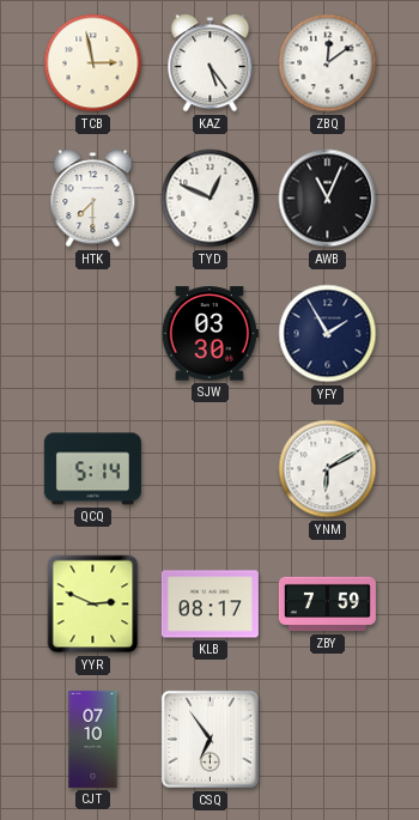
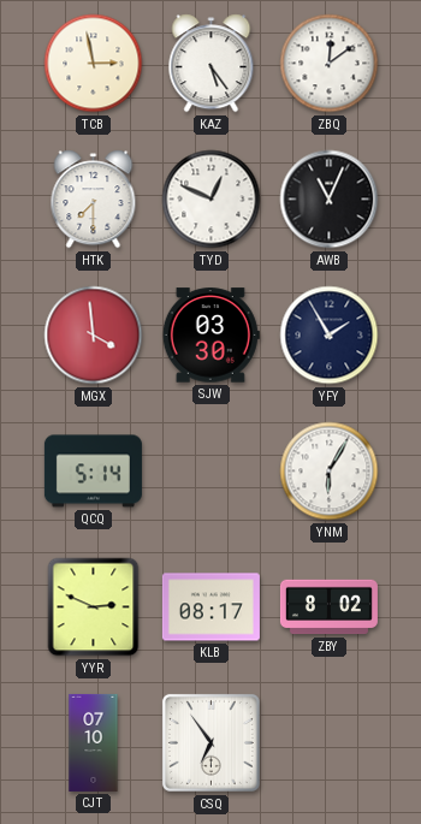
MGX: none -> 3:59 (94, 336)
YNM: 6:10 -> 6:05 (330, 472)
ZBY: 7:59 -> 8:02 (328, 607)
